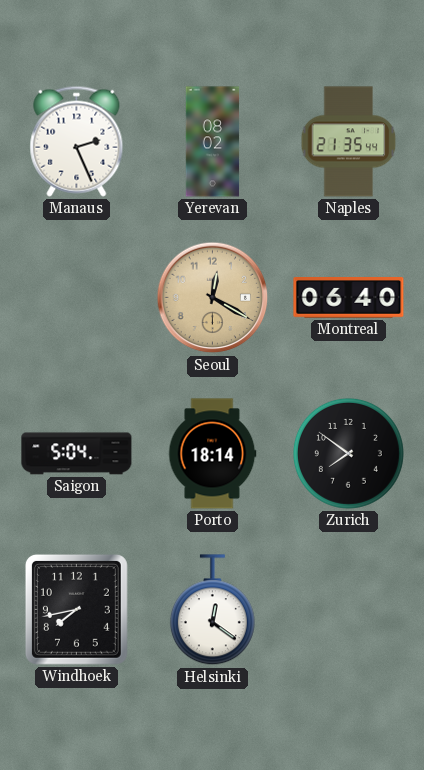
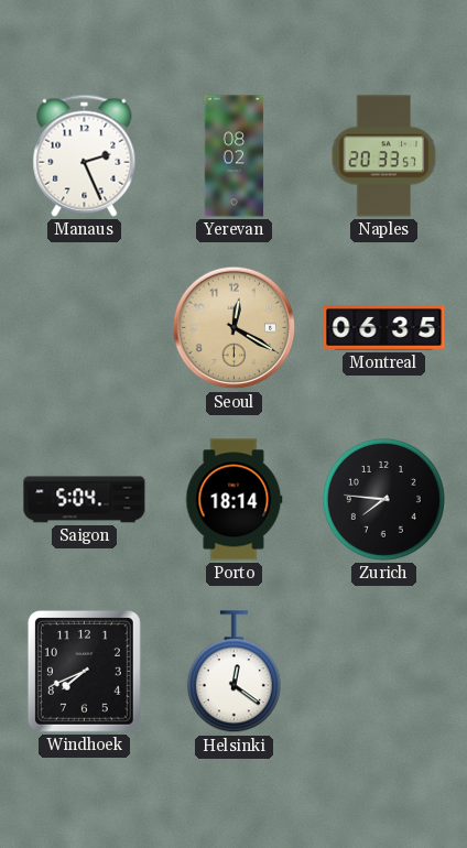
Naples: 21:35 -> 20:33 (384, 156)
Montreal: 06:40 -> 06:35 (384, 328)
Zurich: 7:51 -> 7:46 (383, 499)
Windhoek: 7:43 -> 7:41 (84, 671)
